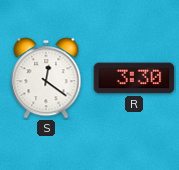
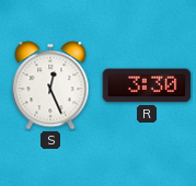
S: 12:21 -> 12:26 (50, 85)
